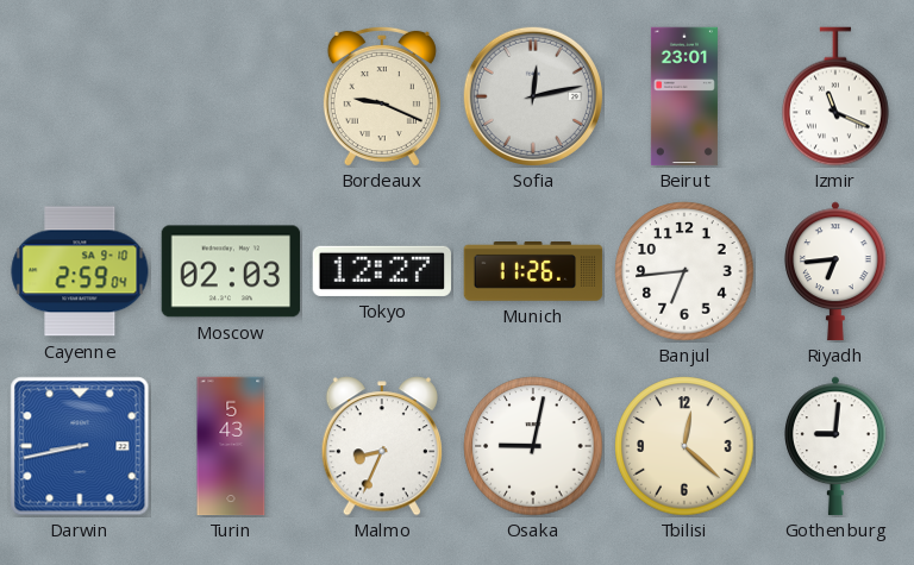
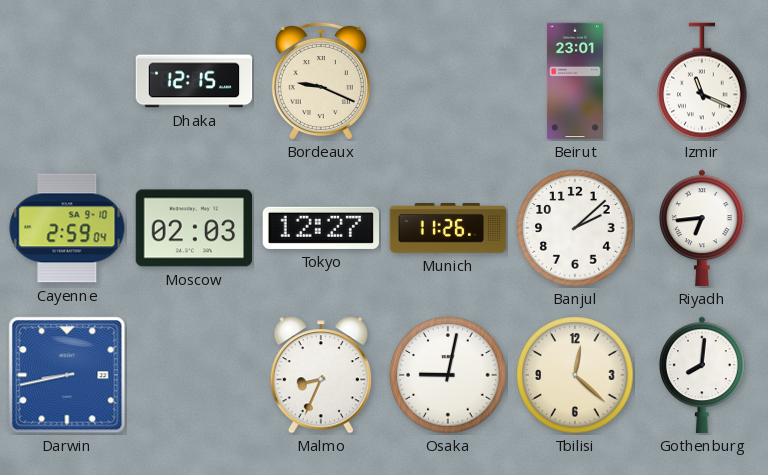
Dhaka: none -> 12:15 (194, 81)
Sofia: 12:13 -> none (533, 96)
Banjul: 6:44 -> 2:08 (575, 228)
Turin: 5:43 -> none (231, 446)
Gothenburg: 9:01 -> 8:01 (703, 375)
